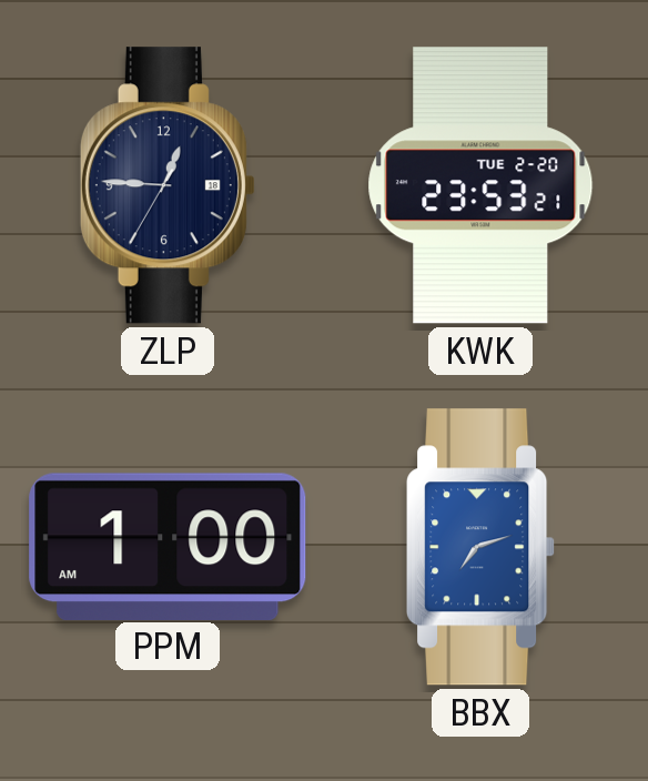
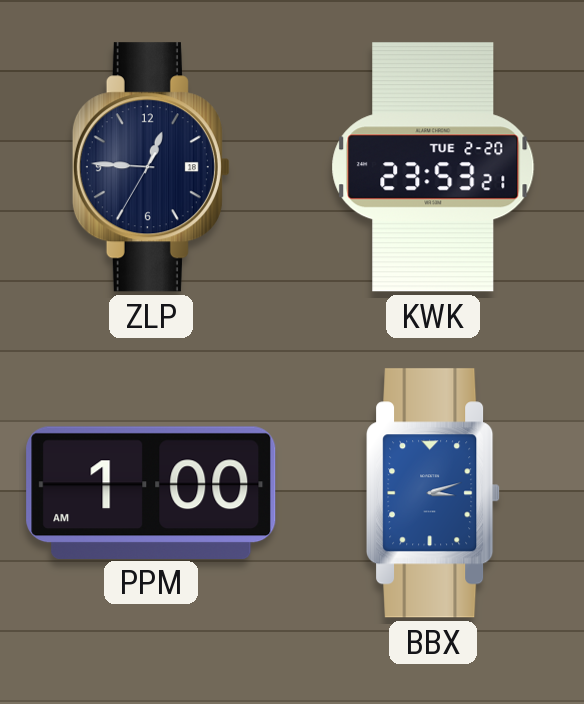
BBX: 7:12 -> 3:12 (434, 493)
